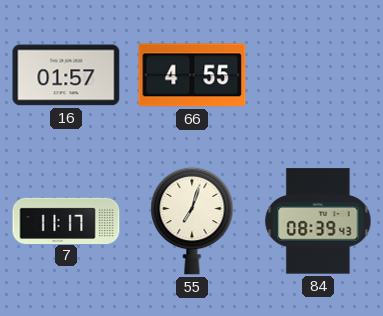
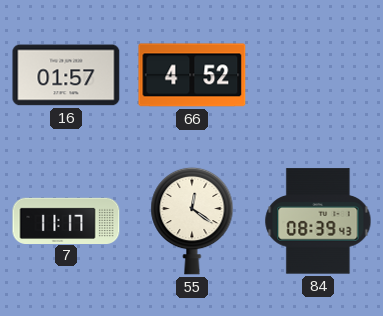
66: 4:55 -> 4:52 (192, 75)
55: 7:03 -> 12:21 (192, 221)
